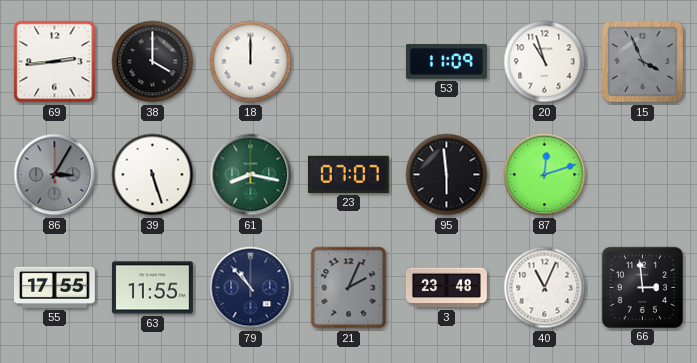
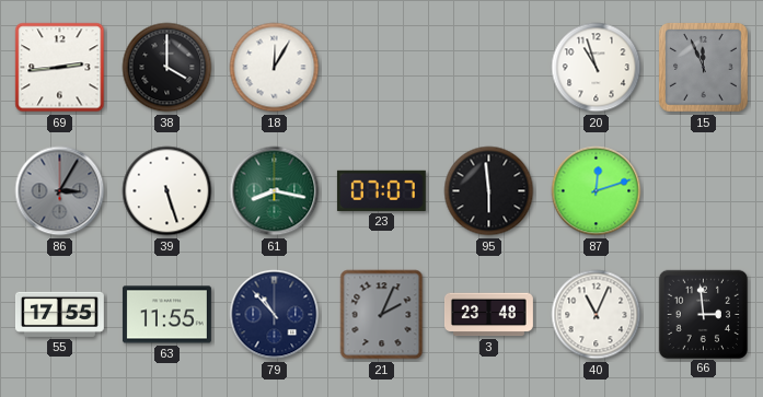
18: 12:00 -> 12:05 (275, 68)
53: 11:09 -> none (446, 61)
15: 3:56 -> 11:56 (704, 68)
